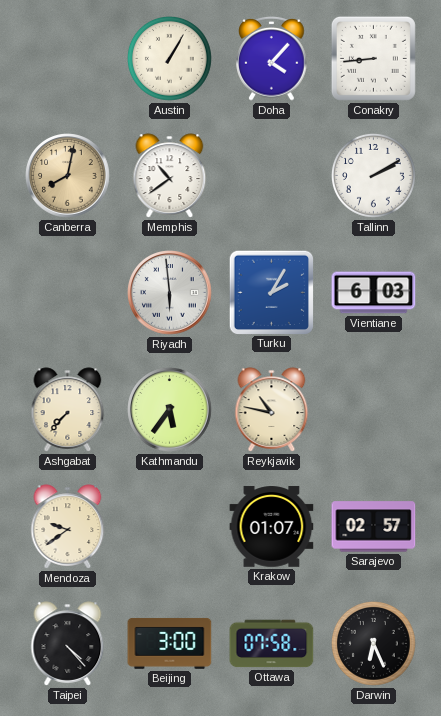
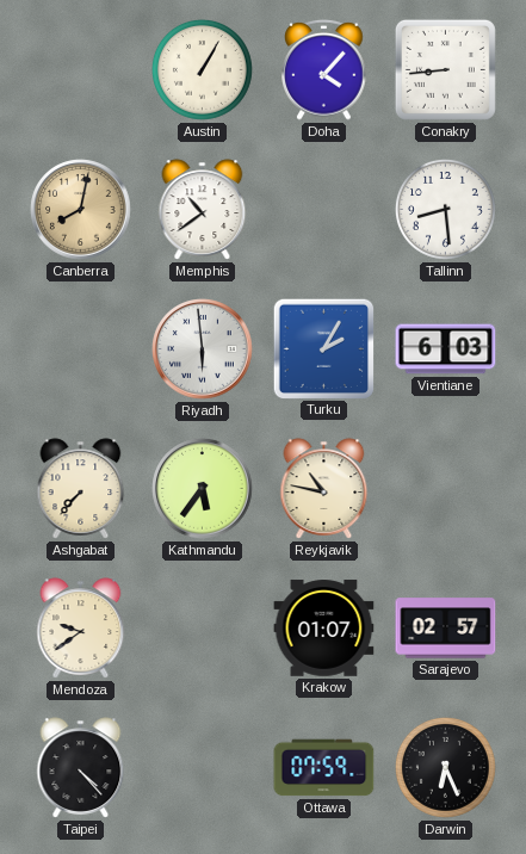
Tallinn: 2:10 -> 8:29 (445, 209)
Beijing: 3:00 -> none (170, 643)
Ottawa: 07:58 -> 07:59 (324, 768)
